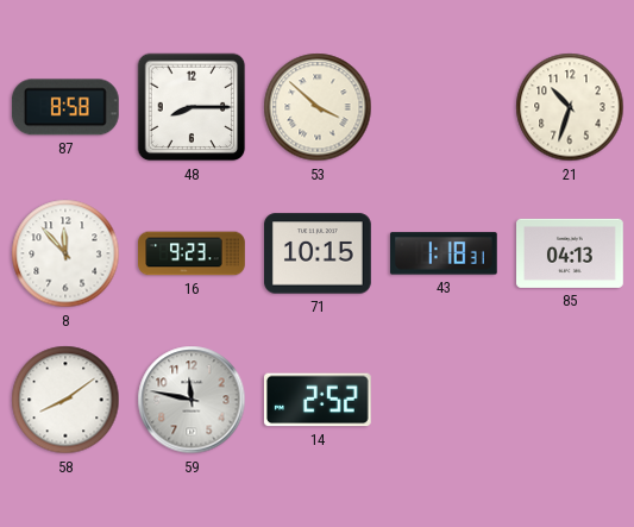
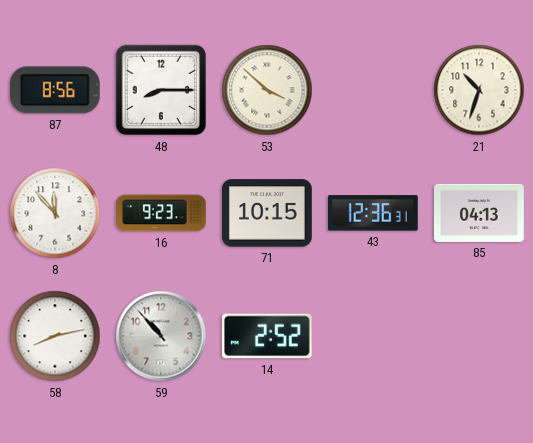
87: 8:58 -> 8:56 (55, 90)
43: 1:18 -> 12:36 (373, 213)
58: 8:09 -> 8:13 (55, 336)
59: 11:47 -> 10:53 (161, 336)
